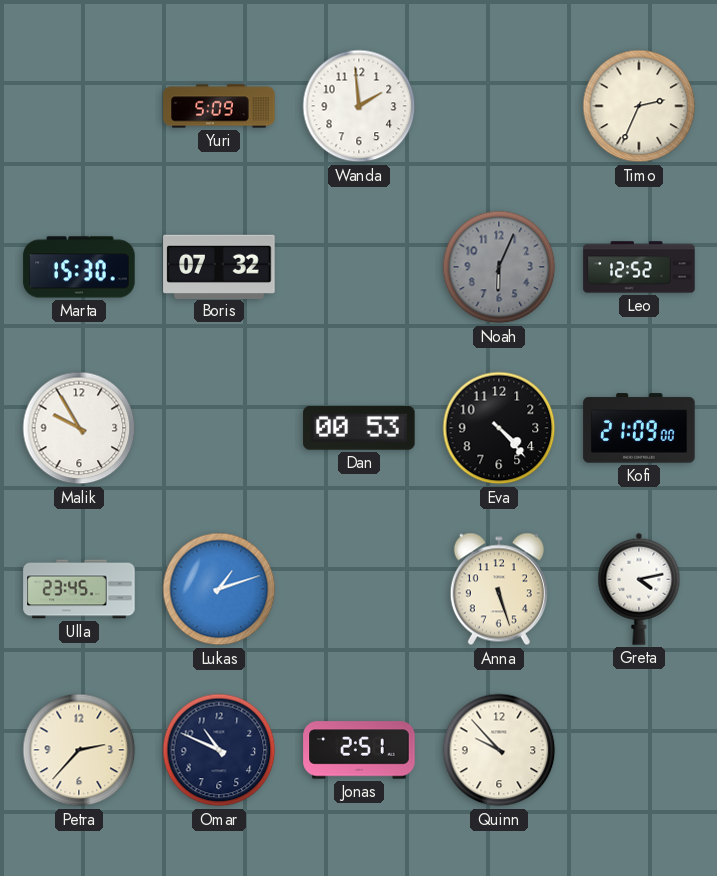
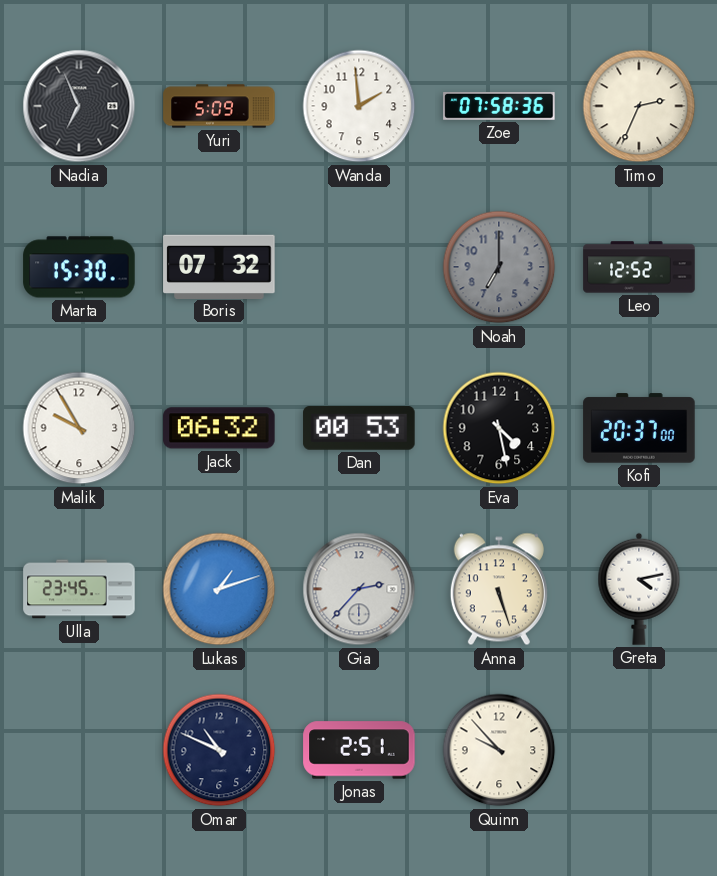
Nadia: none -> 6:56 (79, 106)
Zoe: none -> 07:58 (499, 107)
Noah: 6:04 -> 7:00 (499, 267)
Jack: none -> 06:32 (219, 428)
Eva: 4:23 -> 4:28 (499, 428)
Kofi: 21:09 -> 20:37 (639, 428)
Gia: none -> 2:37 (359, 589)
Petra: 2:37 -> none (79, 750)
